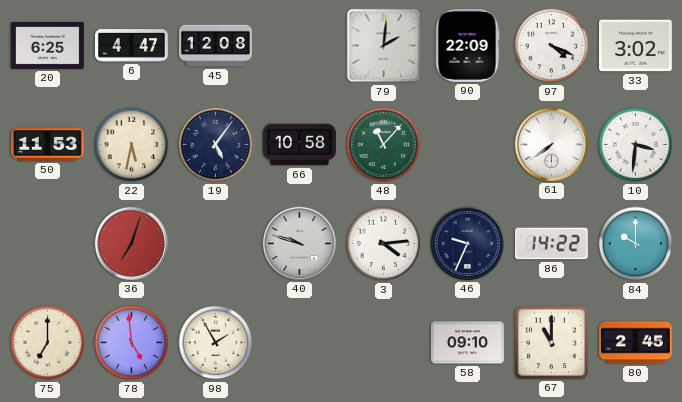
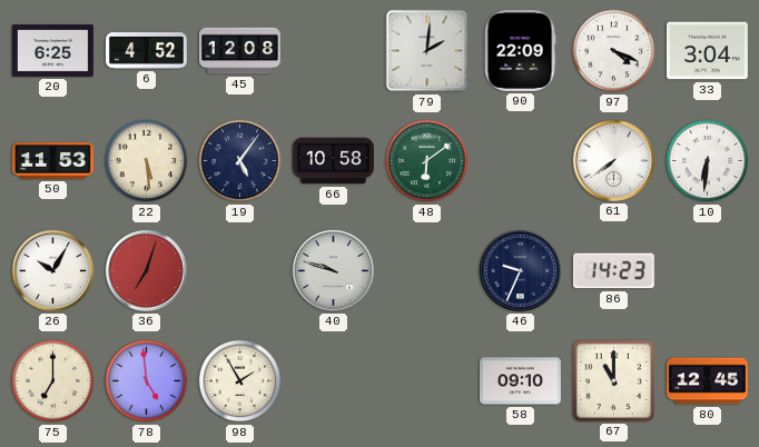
6: 4:47 -> 4:52 (146, 51)
33: 3:02 -> 3:04 (707, 51)
22: 5:32 -> 5:29 (147, 161)
48: 11:07 -> 6:09 (427, 161)
10: 3:31 -> 6:31 (708, 161)
26: none -> 10:05 (52, 270)
3: 4:14 -> none (384, 244)
86: 14:22 -> 14:23 (613, 271)
84: 10:00 -> none (636, 244)
80: 2:45 -> 12:45 (707, 381)
